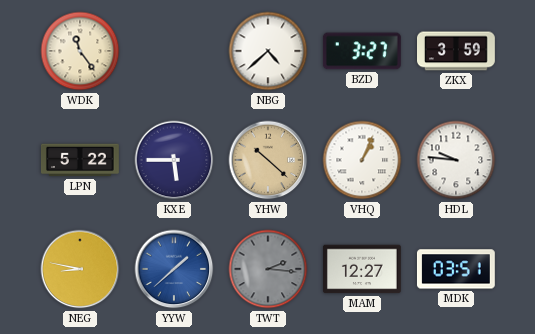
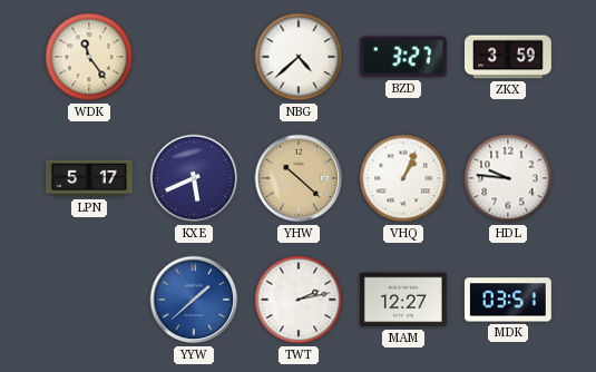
LPN: 5:22 -> 5:17 (89, 178)
KXE: 5:45 -> 5:41 (194, 178)
NEG: 8:47 -> none (80, 269)
TWT: 2:16 -> 2:13 (299, 300)
TWT dial: grey -> white (299, 300)
